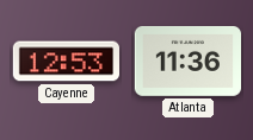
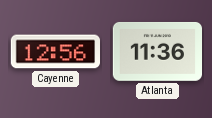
Cayenne: 12:53 -> 12:56 (55, 52)
